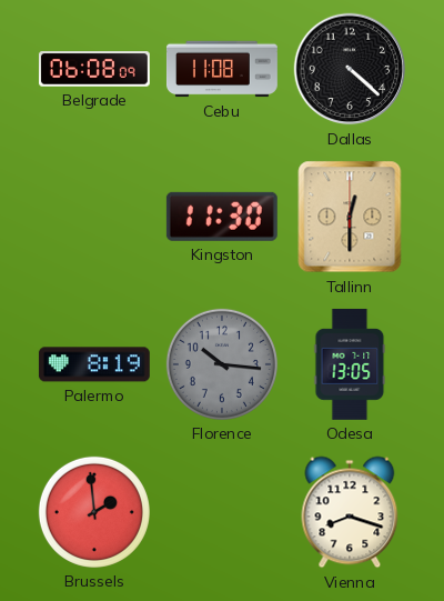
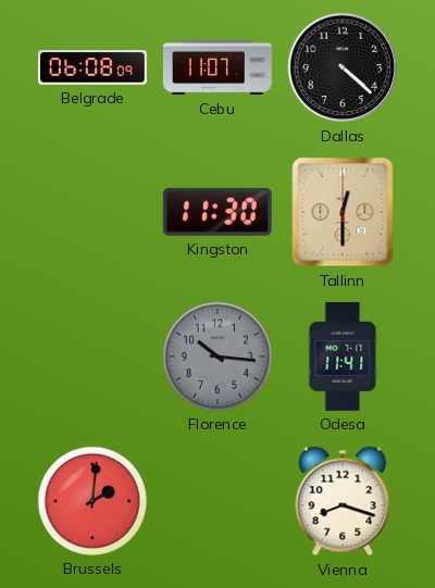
Cebu: 11:08 -> 11:07 (217, 67)
Palermo: 8:19 -> none (94, 364)
Odesa: 13:05 -> 11:41 (343, 356)
Brussels: 1:59 -> 2:01 (92, 501)
